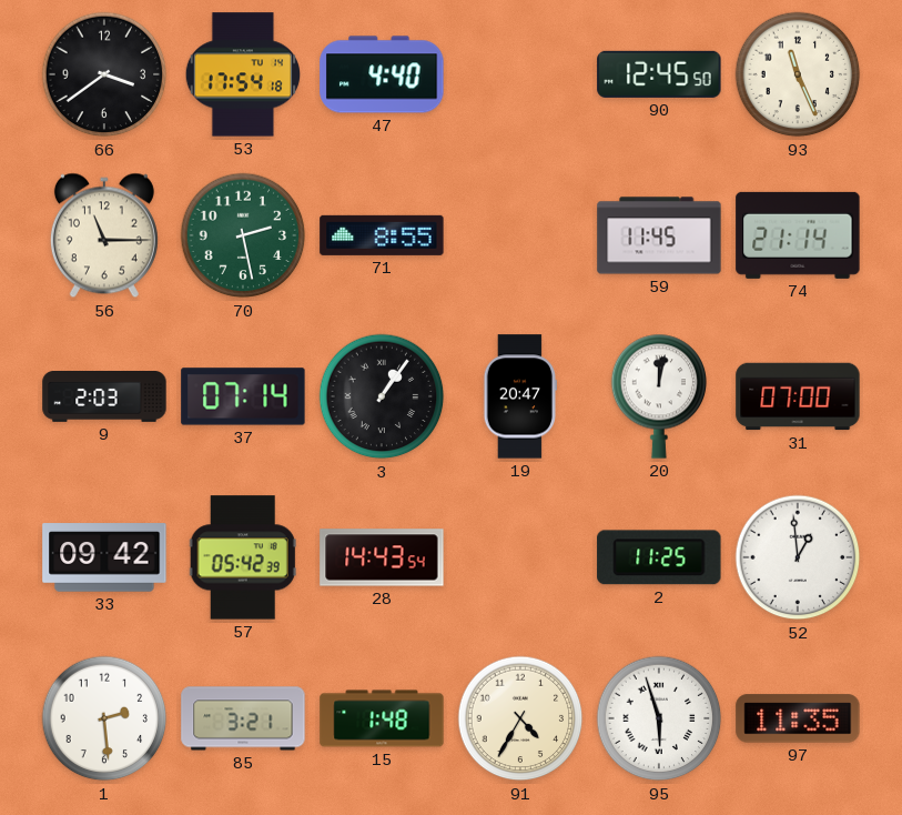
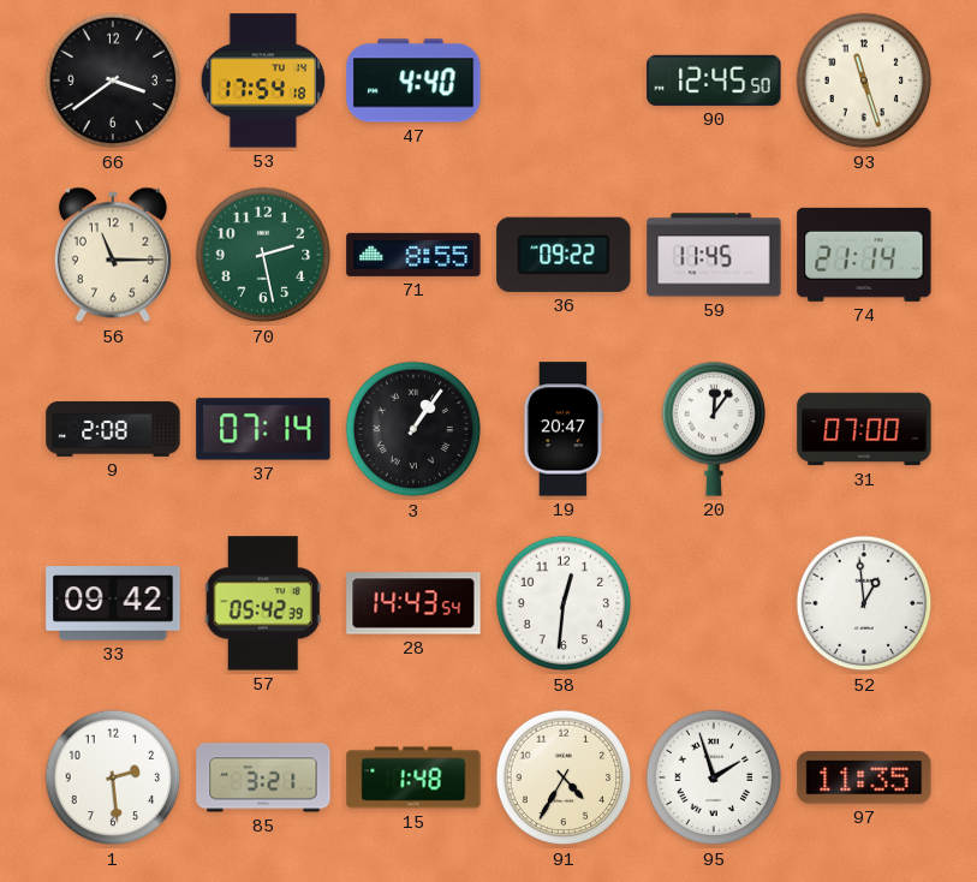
93: 11:26 -> 11:27 (864, 81)
36: none -> 09:22 (564, 255)
9: 2:03 -> 2:08 (113, 430)
20: 12:02 -> 12:06 (714, 429)
58: none -> 12:31 (564, 603)
2: 11:25 -> none (659, 557)
95: 5:57 -> 1:57 (714, 777)
